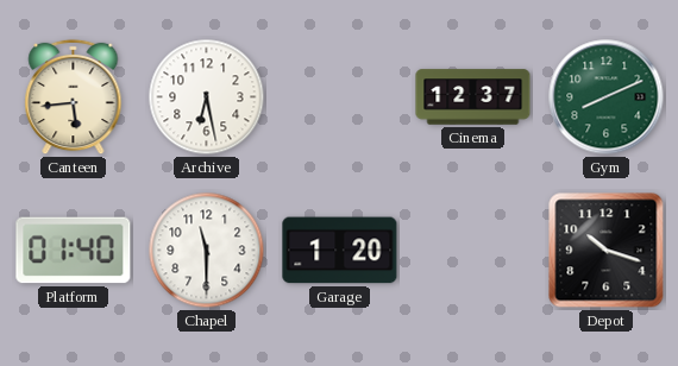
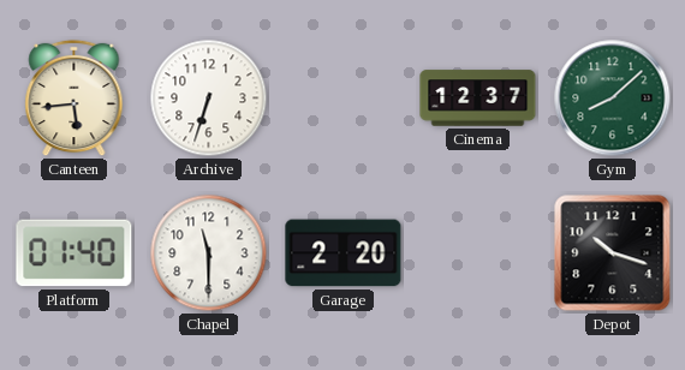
Archive: 6:28 -> 6:33 (209, 99)
Gym: 8:11 -> 8:08 (613, 99)
Garage: 1:20 -> 2:20 (344, 253)
